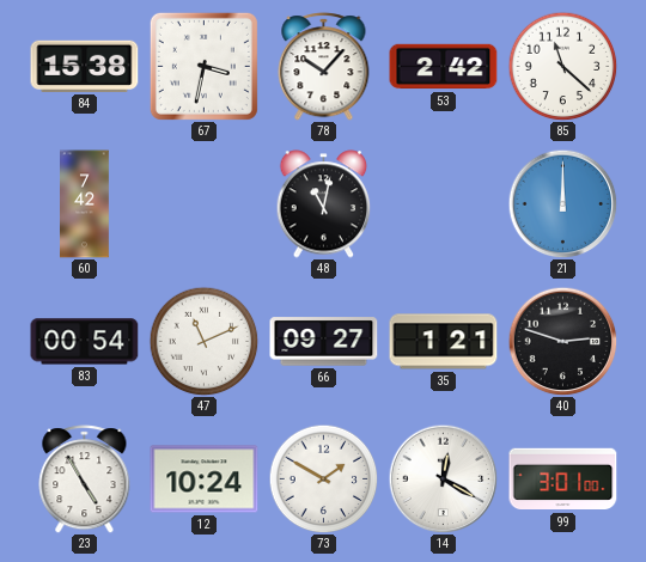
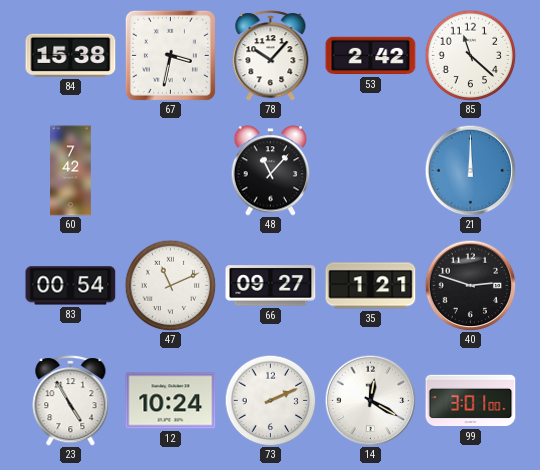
48: 11:02 -> 11:07 (271, 171)
73: 1:50 -> 2:11 (270, 400)
